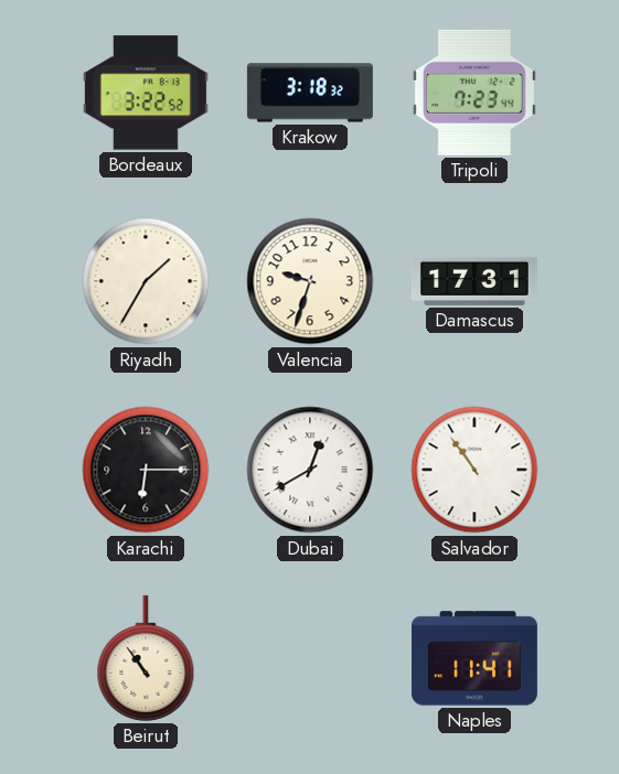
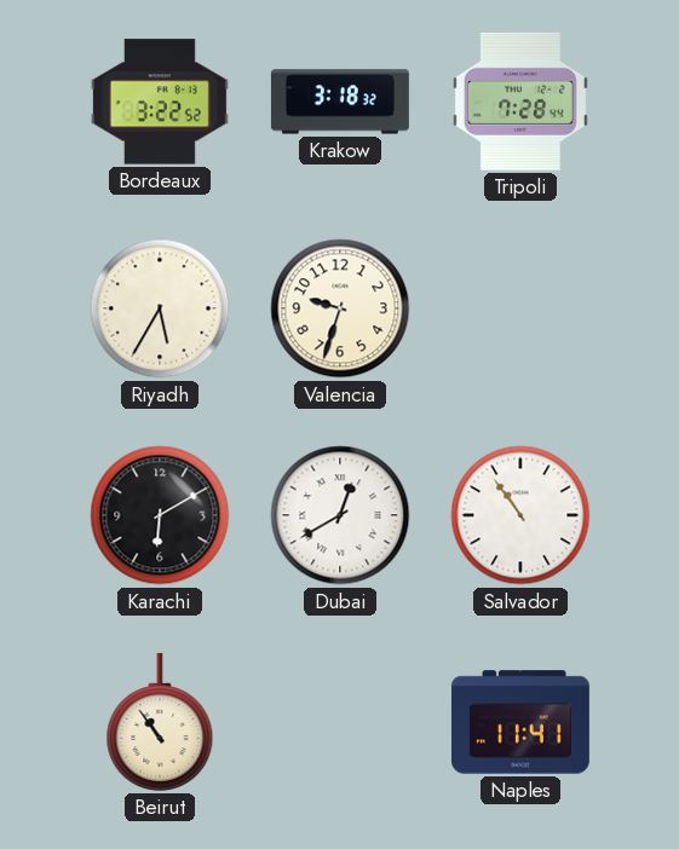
Tripoli: 7:23 -> 7:28 (520, 102)
Riyadh: 1:35 -> 5:35 (160, 308)
Damascus: 17:31 -> none (474, 281)
Karachi: 6:15 -> 6:10 (160, 515)
